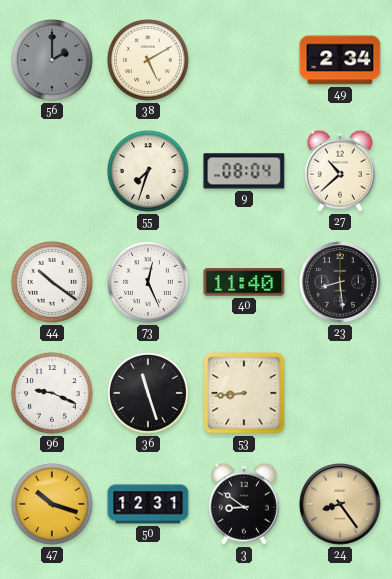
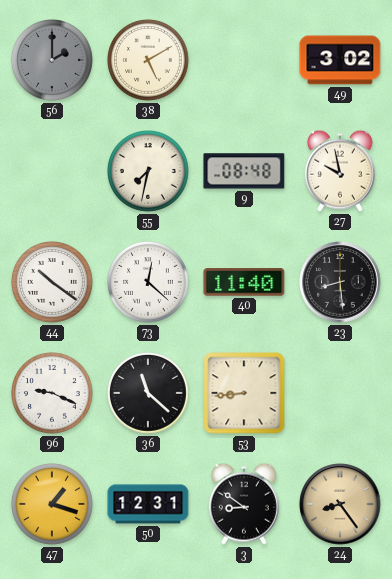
49: 2:34 -> 3:02 (340, 60)
55: 7:33 -> 7:32 (149, 172)
9: 08:04 -> 08:48 (244, 171)
27: 10:38 -> 9:58 (340, 171)
73: 12:26 -> 12:22 (149, 283)
36: 11:27 -> 11:22 (149, 394)
47: 10:18 -> 1:18 (53, 505)
